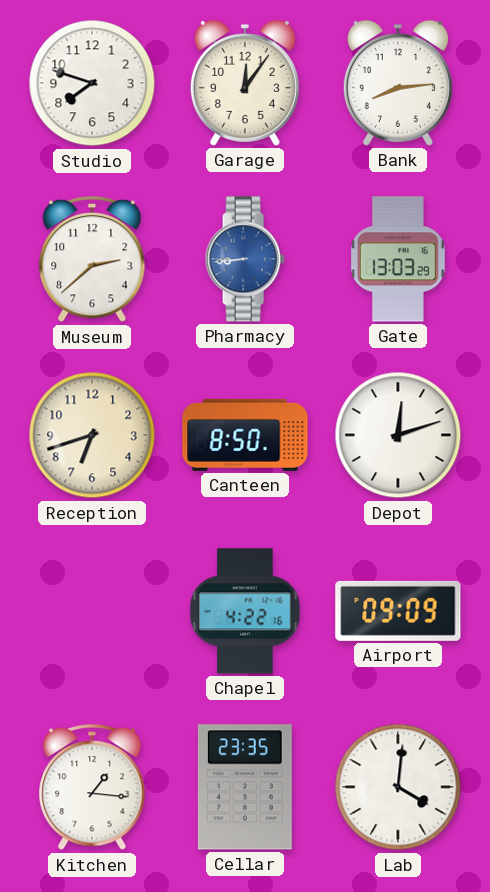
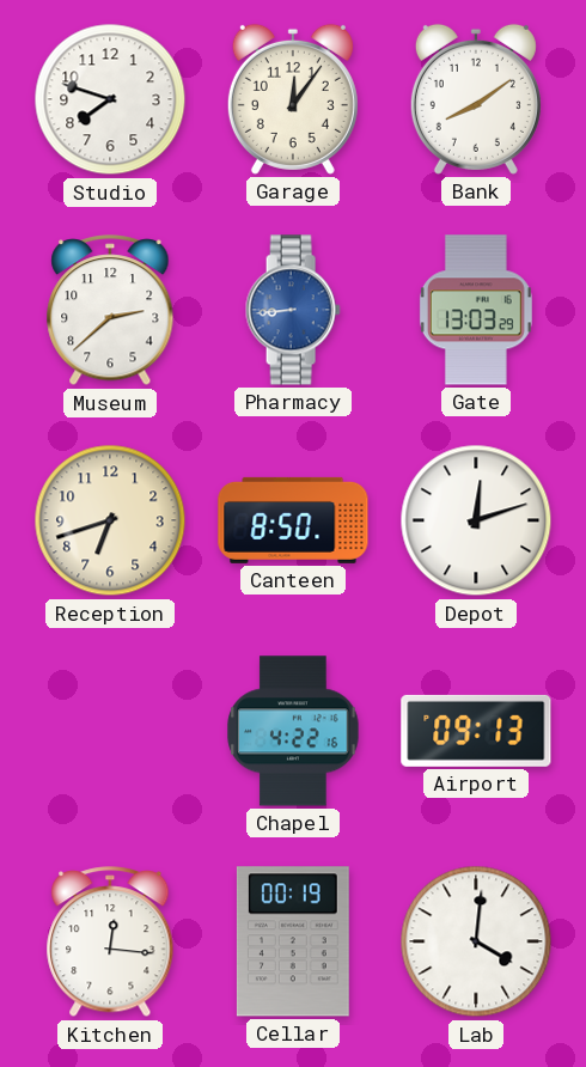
Bank: 8:14 -> 8:09 (476, 99)
Airport: 09:09 -> 09:13 (476, 731)
Kitchen: 1:16 -> 12:16 (110, 943)
Cellar: 23:35 -> 00:19 (293, 941)
